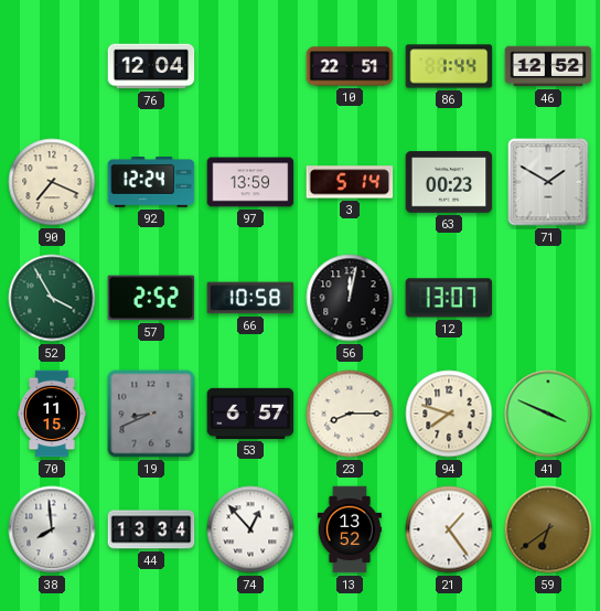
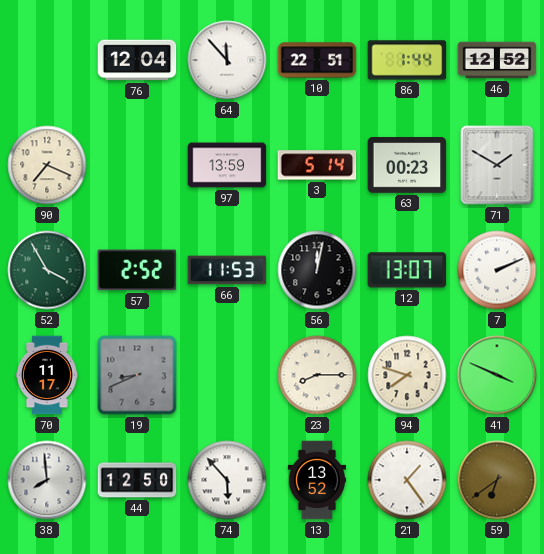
64: none -> 11:53 (227, 60)
92: 12:24 -> none (151, 183)
66: 10:58 -> 11:53 (227, 270)
7: none -> 2:11 (497, 270)
70: 11:15 -> 11:17 (48, 375)
53: 6:57 -> none (250, 414)
44: 13:34 -> 12:50 (137, 480)
74: 12:53 -> 5:53 (227, 480)
